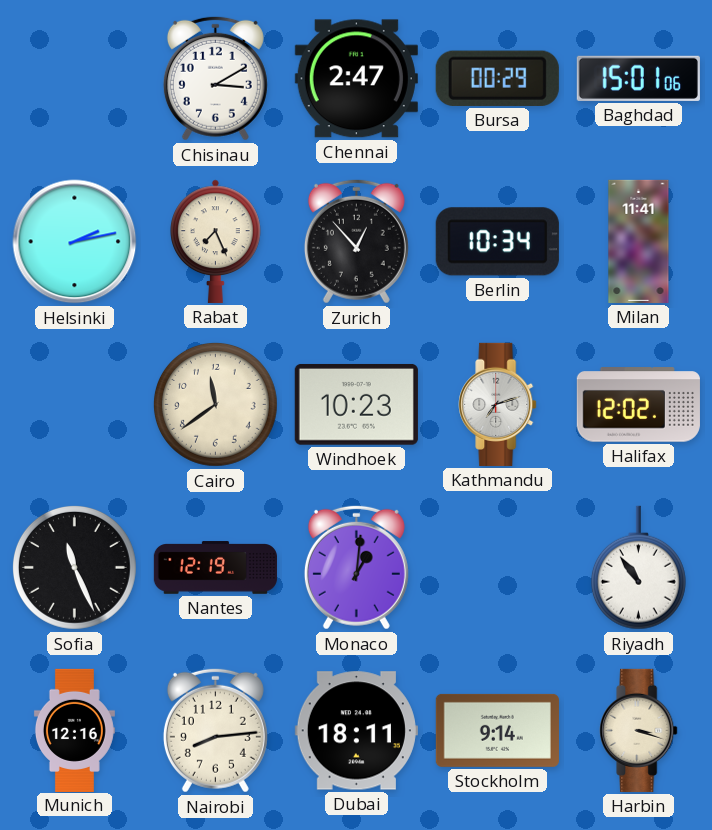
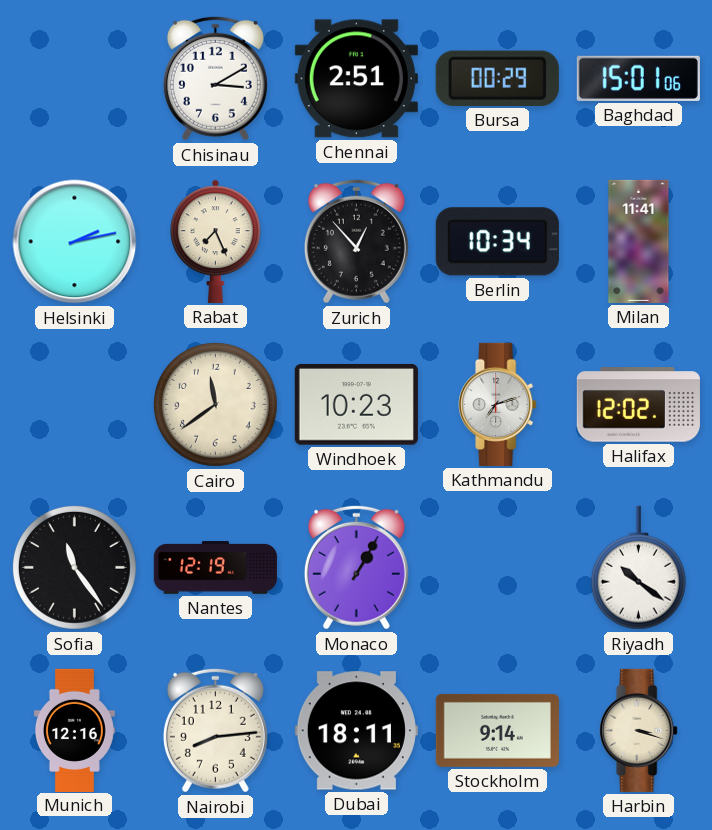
Chennai: 2:47 -> 2:51 (356, 79)
Sofia: 11:26 -> 11:24 (74, 567)
Monaco: 1:01 -> 1:05 (356, 567)
Riyadh: 10:54 -> 10:21 (638, 568)
